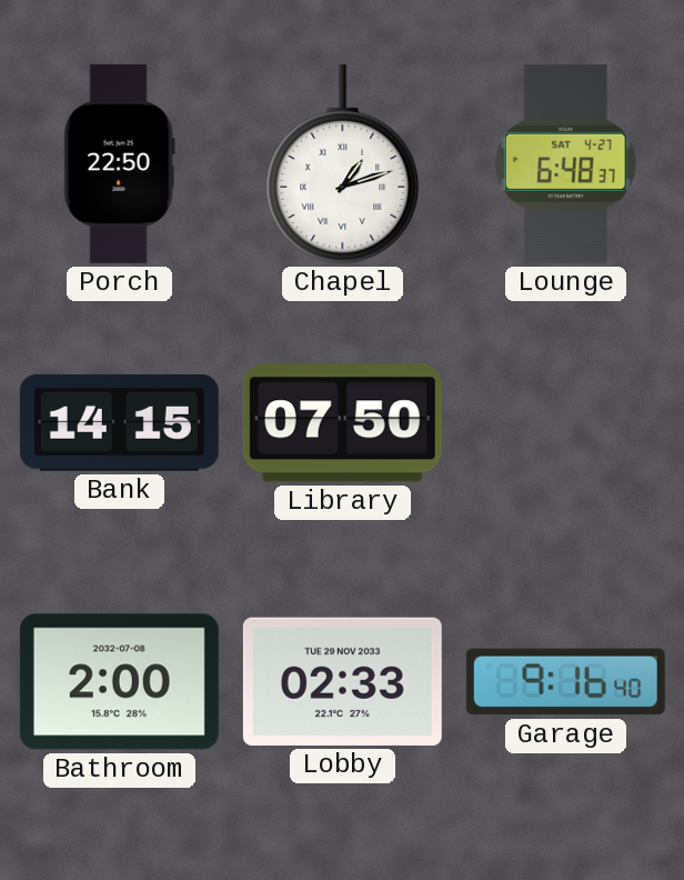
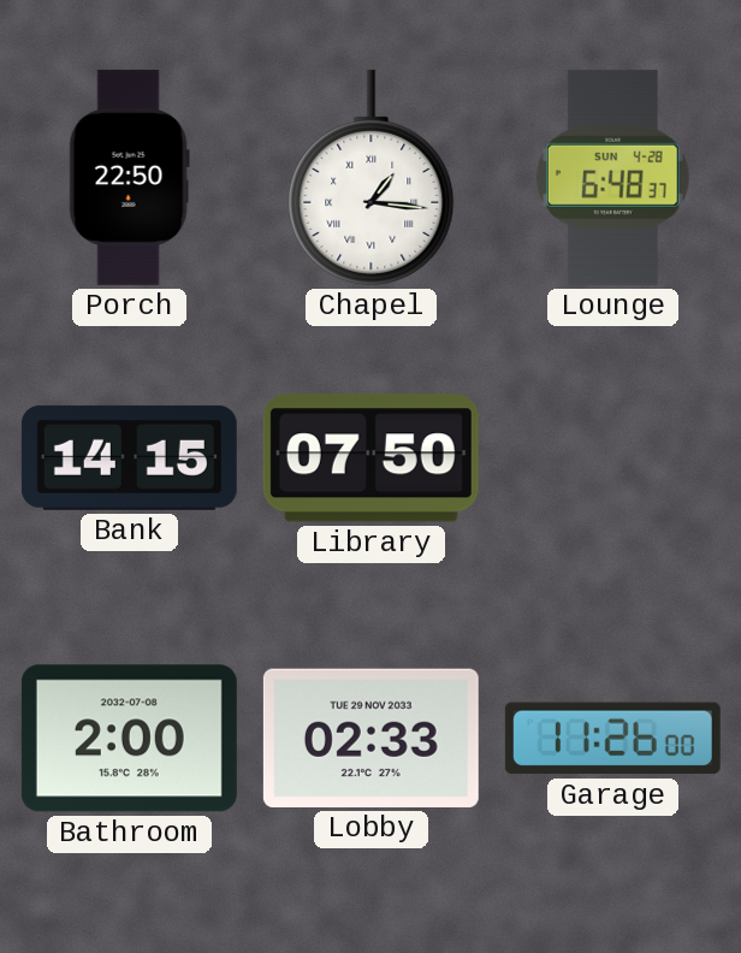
Chapel: 1:12 -> 1:16 (372, 177)
Lounge date: SAT 4-27 -> SUN 4-28 (612, 177)
Garage: 9:16 -> 11:26 (612, 739)
